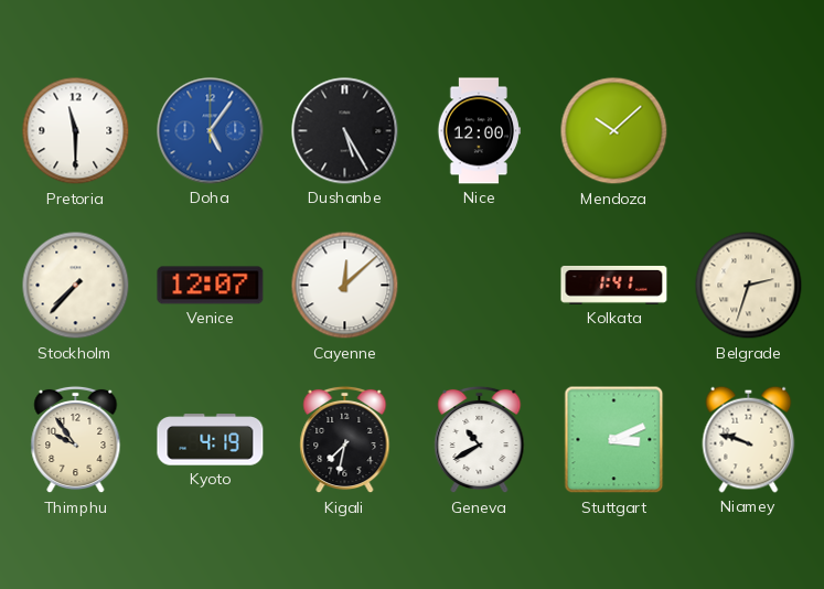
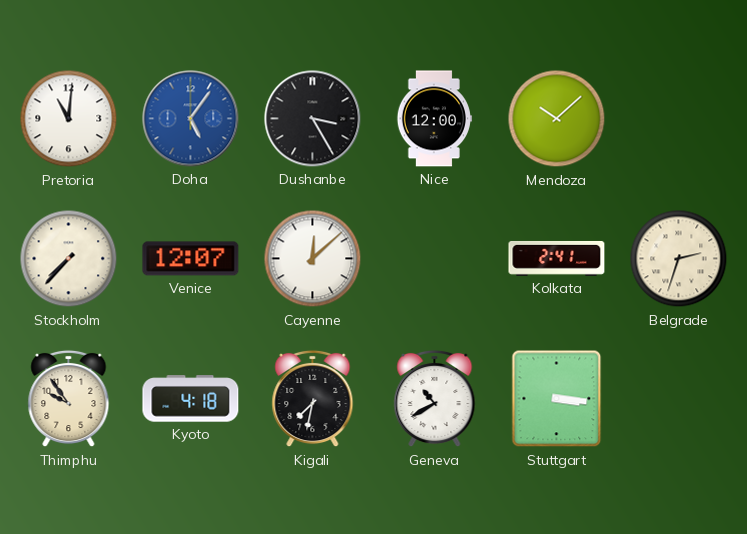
Pretoria: 11:30 -> 11:01 (69, 119)
Dushanbe: 5:25 -> 3:25 (313, 119)
Kolkata: 1:41 -> 2:41 (557, 258)
Kyoto: 4:19 -> 4:18 (191, 399)
Stuttgart: 3:11 -> 3:16 (557, 399)
Niamey: 9:48 -> none (749, 439)
